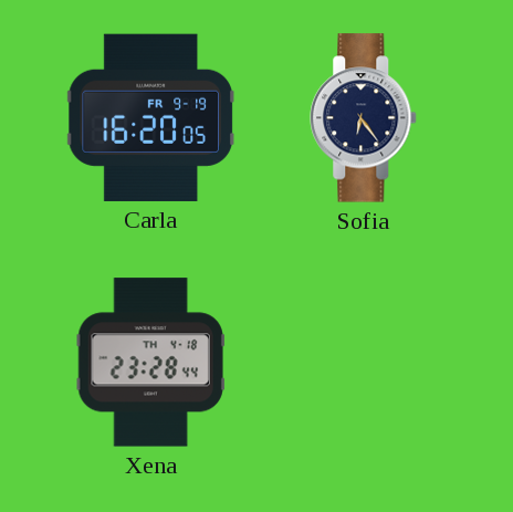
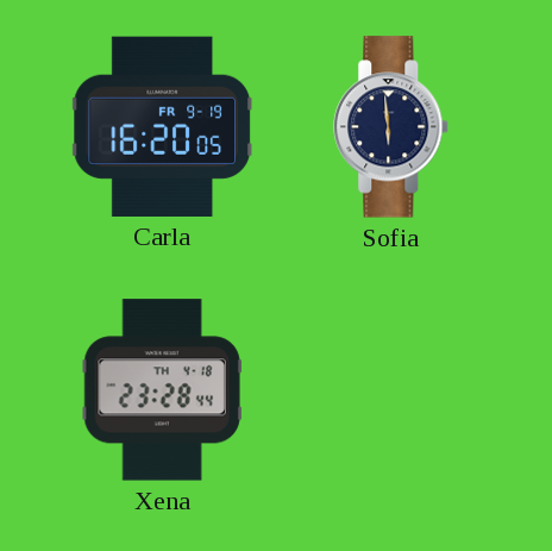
Sofia: 6:24 -> 5:59 (391, 127)
